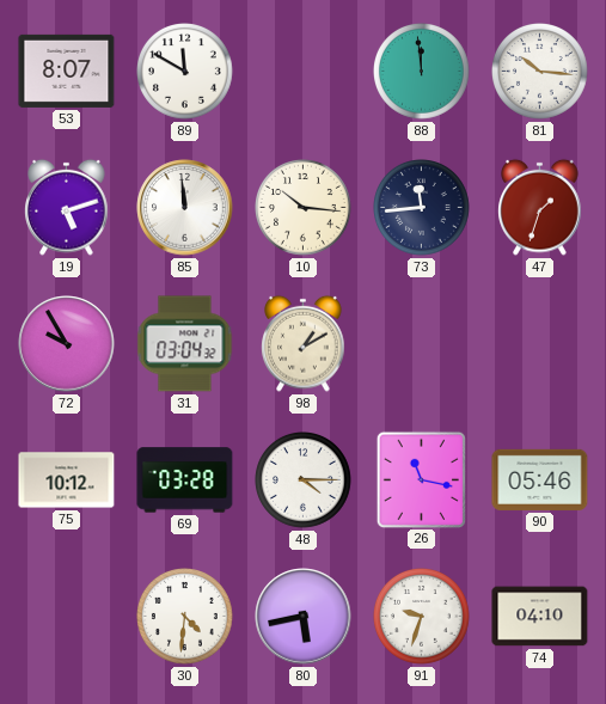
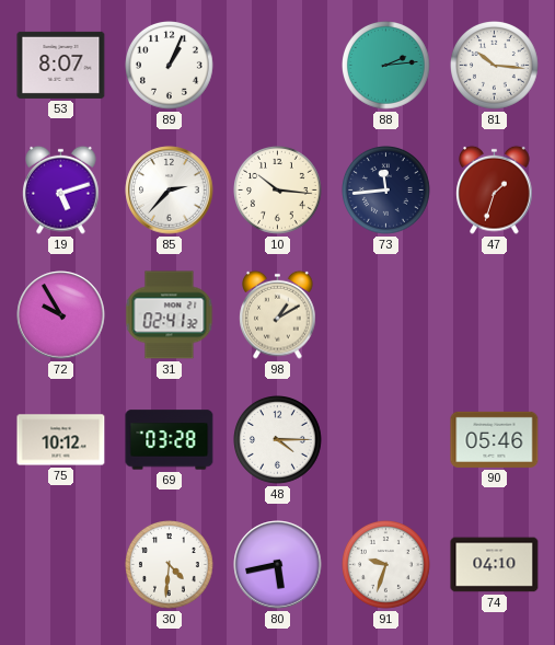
89: 11:50 -> 1:04 (170, 66)
88: 11:59 -> 2:14 (386, 66)
85: 11:59 -> 2:37 (170, 191)
31: 03:04 -> 02:41 (170, 315)
26: 11:17 -> none (421, 479)
